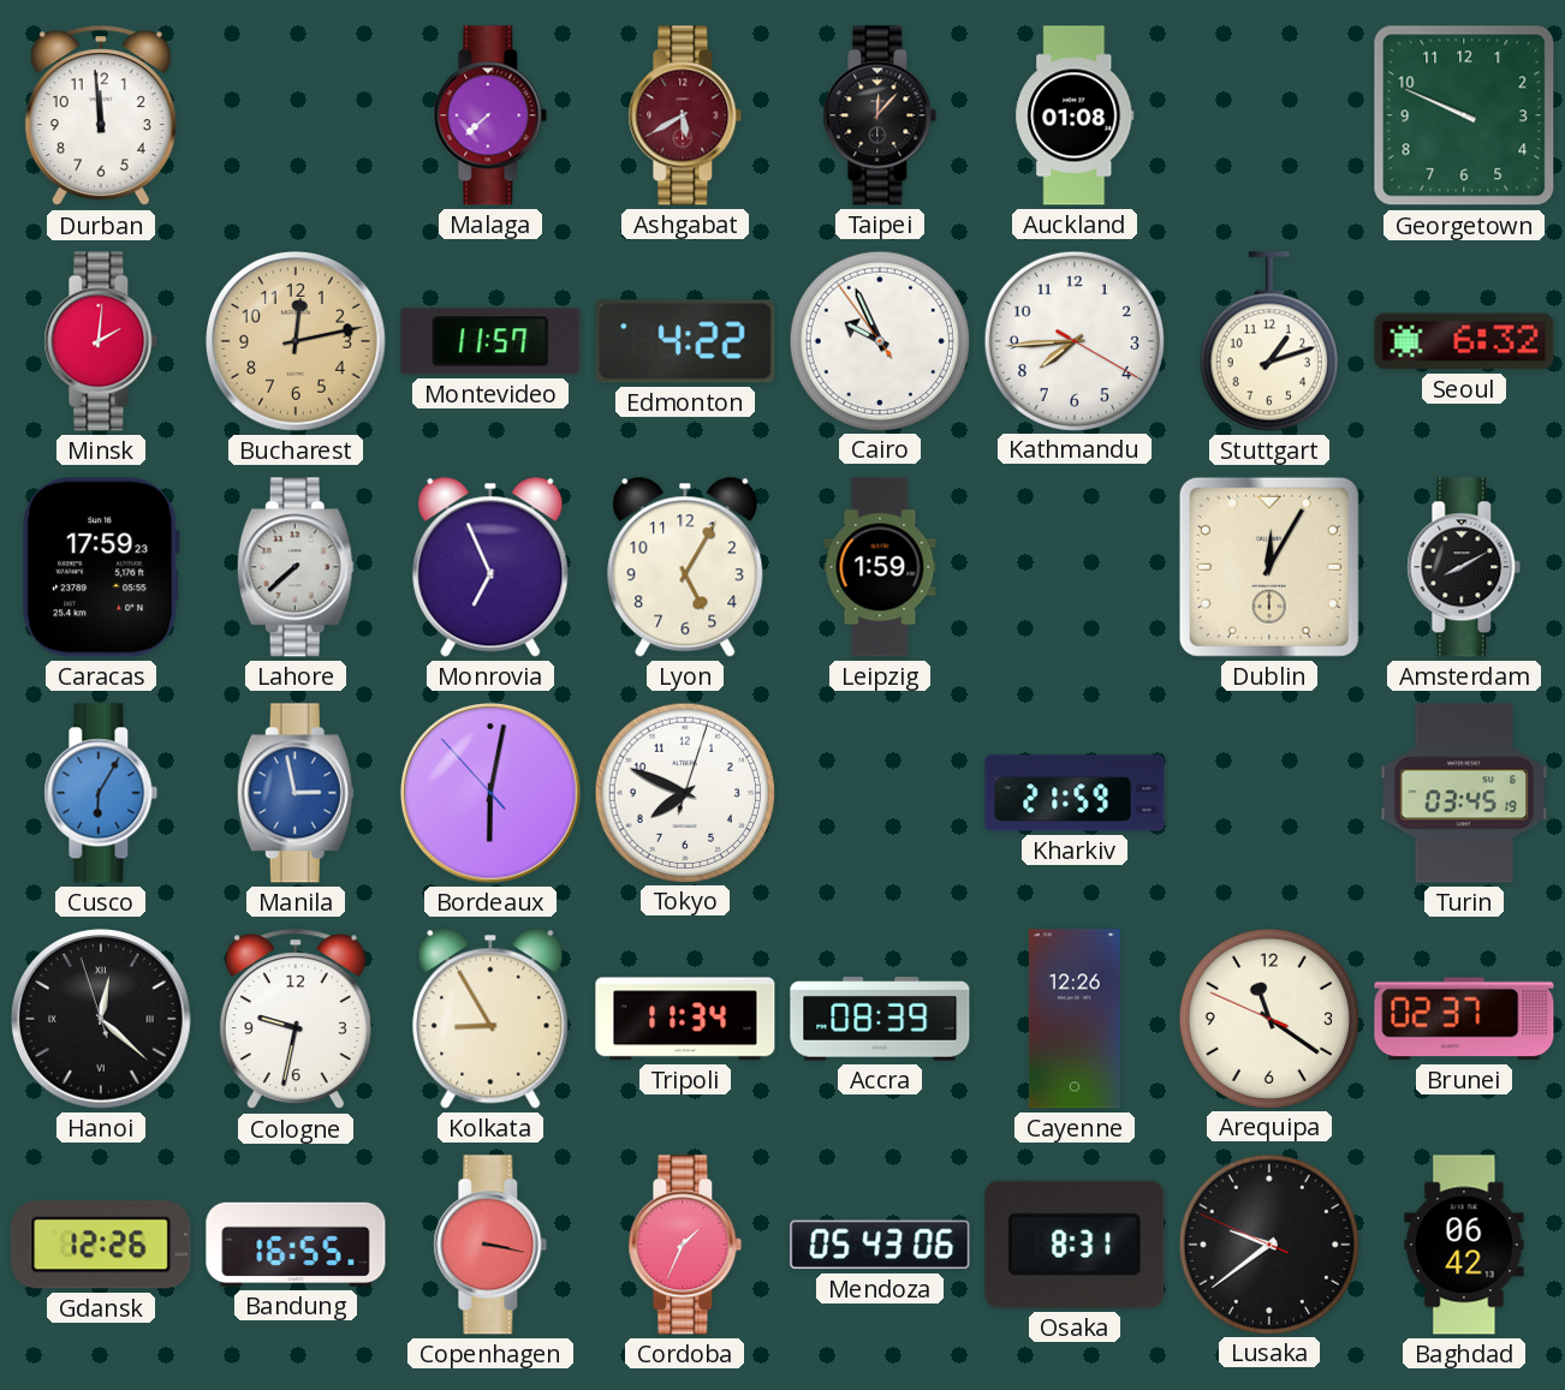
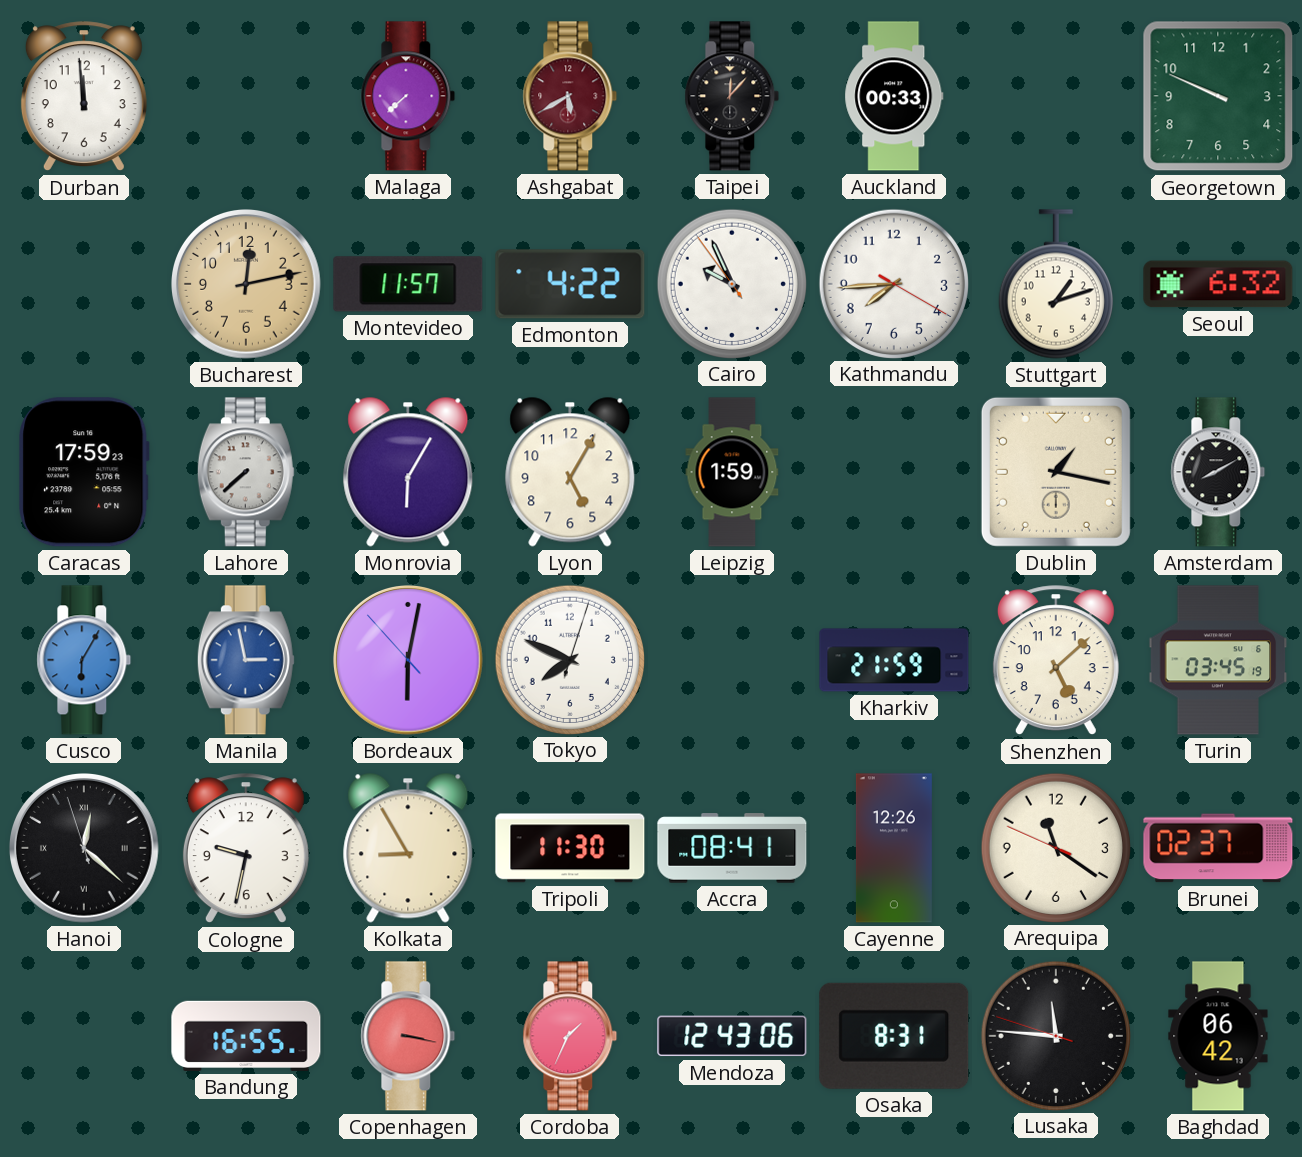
Auckland: 01:08 -> 00:33 (894, 96)
Minsk: 2:01 -> none (101, 341)
Monrovia: 6:56 -> 6:05 (408, 472)
Dublin: 12:05 -> 1:17 (1056, 472)
Shenzhen: none -> 5:08 (1056, 661)
Tripoli: 11:34 -> 11:30 (570, 848)
Accra: 08:39 -> 08:41 (732, 848)
Gdansk: 12:26 -> none (101, 1245)
Mendoza: 05:43 -> 12:43 (732, 1036)
Lusaka: 9:38 -> 11:45 (1055, 1035)
